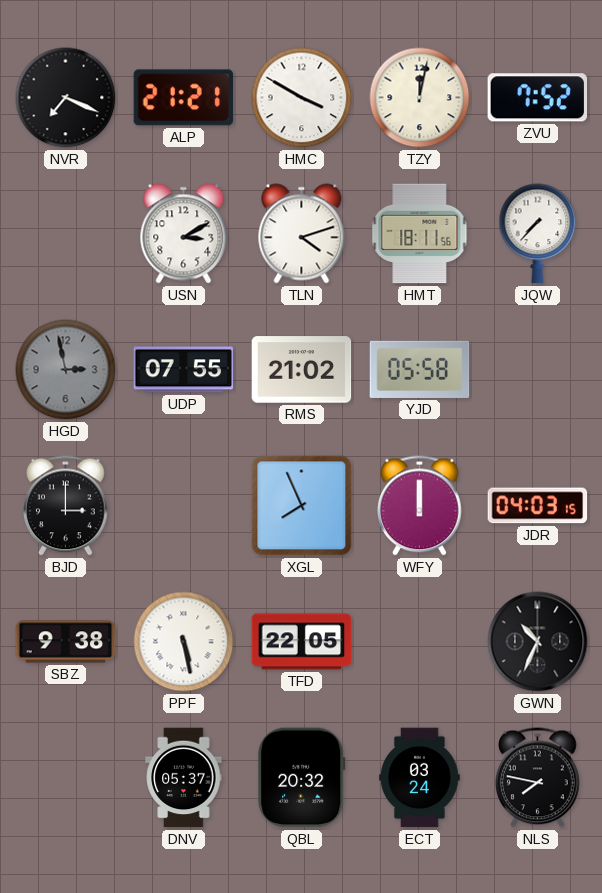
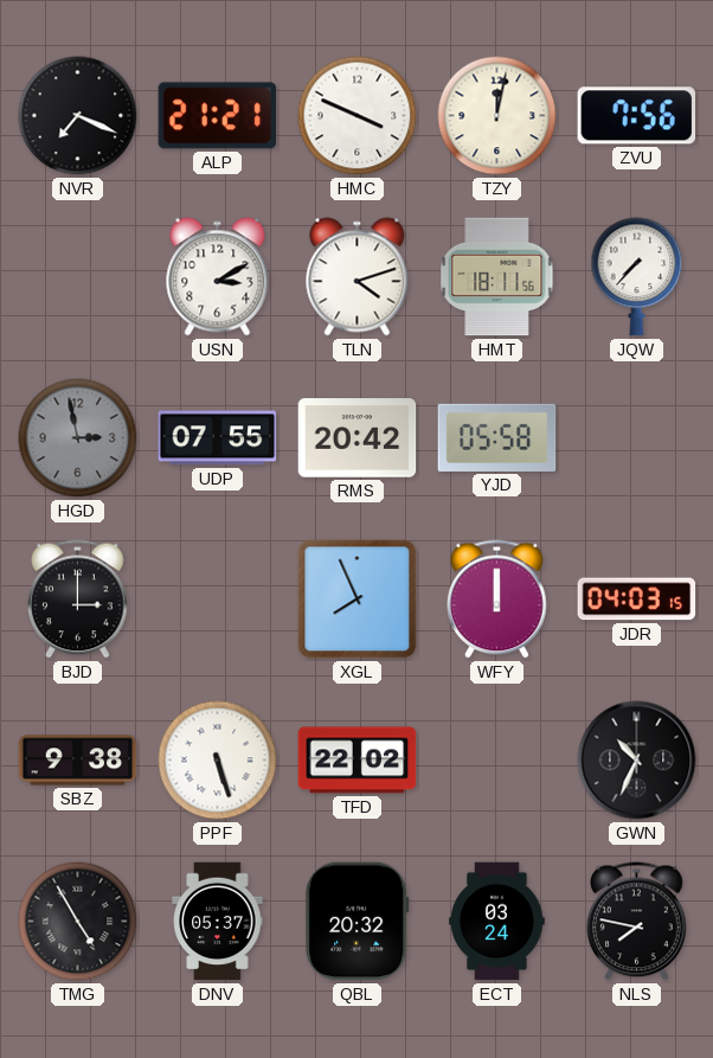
HMC: 3:50 -> 3:49 (358, 116)
ZVU: 7:52 -> 7:56 (636, 116)
RMS: 21:02 -> 20:42 (358, 438)
PPF: 5:28 -> 5:27 (218, 761)
TFD: 22:05 -> 22:02 (358, 761)
TMG: none -> 4:55 (78, 922)
